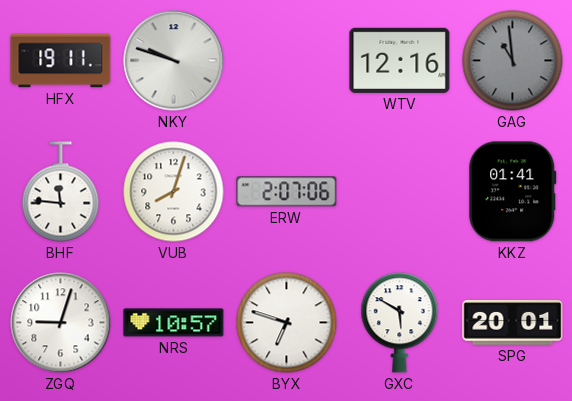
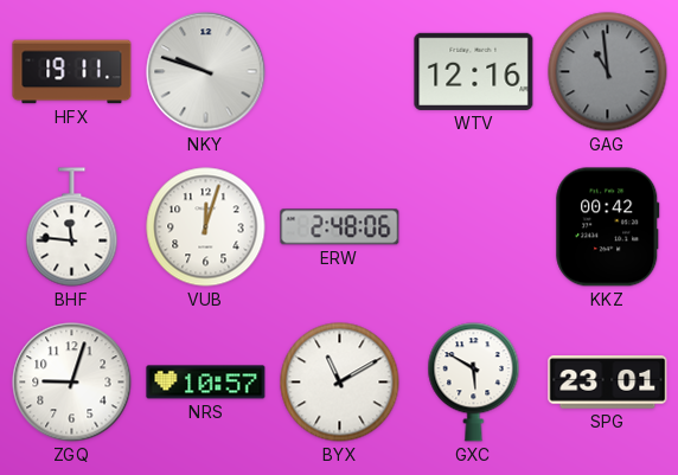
VUB: 8:03 -> 12:03 (206, 227)
ERW: 2:07 -> 2:48 (340, 227)
KKZ: 01:41 -> 00:42 (608, 227)
BYX: 6:48 -> 11:10 (340, 383)
SPG: 20:01 -> 23:01 (608, 383)
